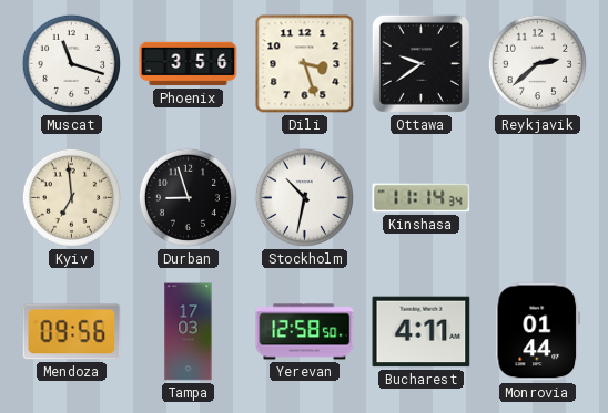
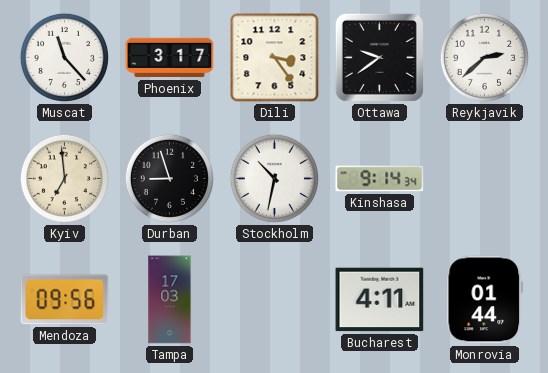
Muscat: 11:18 -> 11:23 (64, 57)
Phoenix: 3:56 -> 3:17 (170, 58)
Dili: 3:27 -> 3:24 (275, 58)
Kinshasa: 11:14 -> 9:14 (380, 179)
Yerevan: 12:58 -> none (305, 332)
